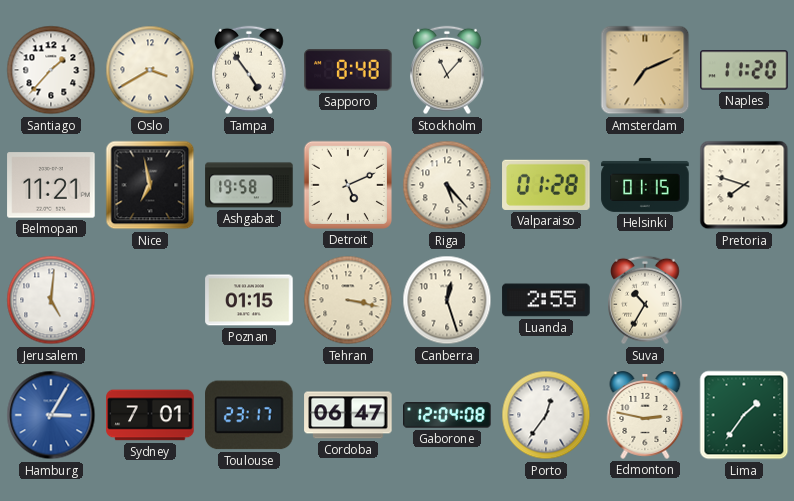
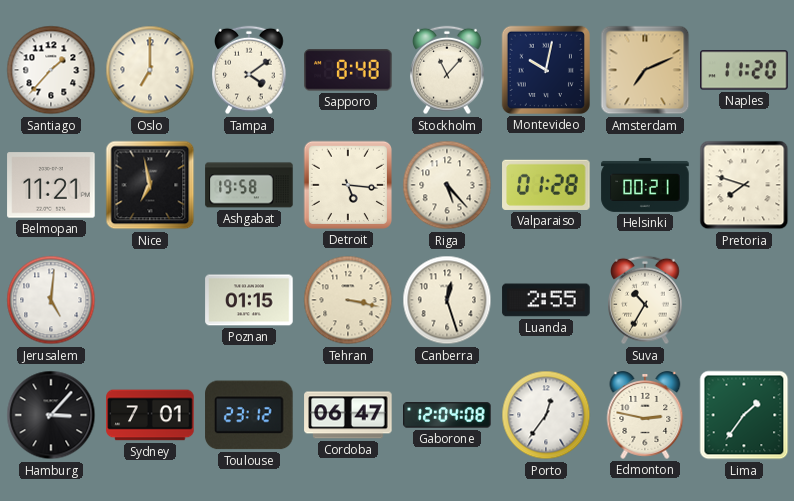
Oslo: 3:40 -> 7:00 (150, 70)
Tampa: 4:54 -> 4:09 (249, 70)
Montevideo: none -> 10:02 (546, 70)
Detroit: 5:11 -> 5:16 (348, 185)
Helsinki: 01:15 -> 00:21 (645, 185)
Hamburg: 3:05 -> 3:07 (51, 415)
Hamburg dial: blue -> black (51, 415)
Toulouse: 23:17 -> 23:12 (249, 415)
